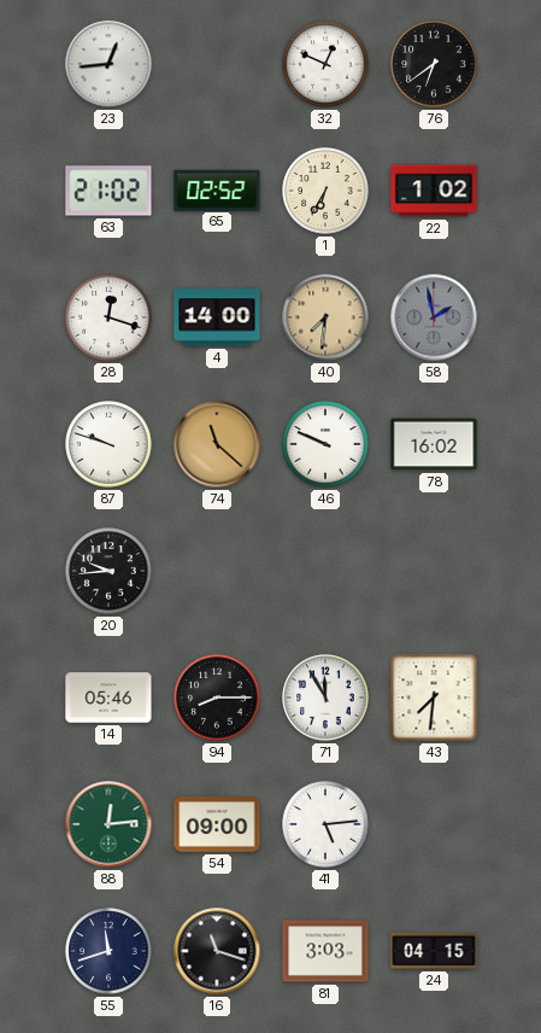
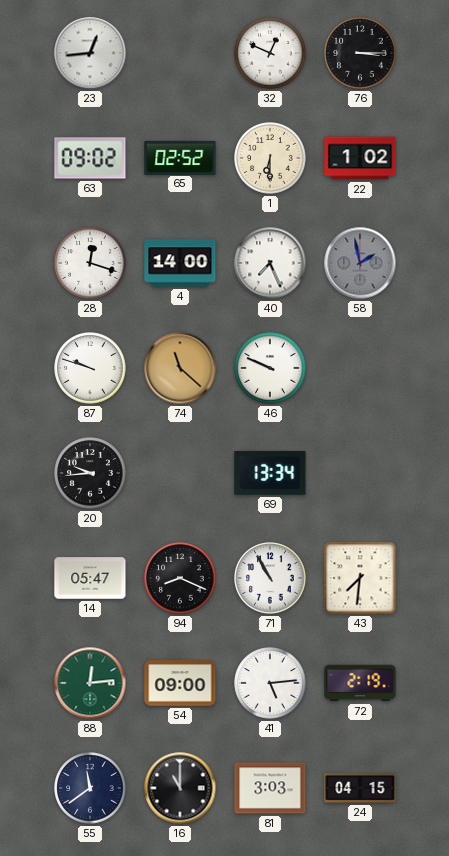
76: 6:39 -> 3:15 (360, 53)
63: 21:02 -> 09:02 (90, 158)
1: 6:35 -> 6:30 (270, 158)
40: 7:31 -> 7:26 (270, 263)
40 dial: champagne -> white (270, 263)
78: 16:02 -> none (434, 444)
69: none -> 13:34 (270, 473)
14: 05:46 -> 05:47 (90, 578)
94: 8:15 -> 8:19 (180, 578)
71: 11:55 -> 10:55 (270, 578)
72: none -> 2:19 (360, 683)
55: 11:42 -> 11:39 (90, 788)
16: 11:18 -> 11:00 (180, 788)
